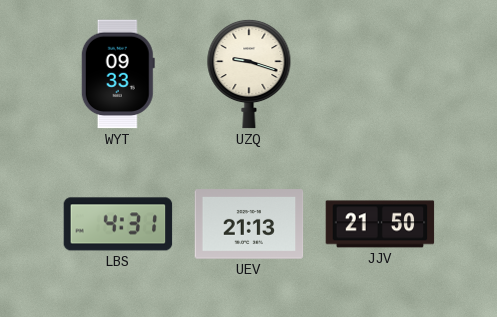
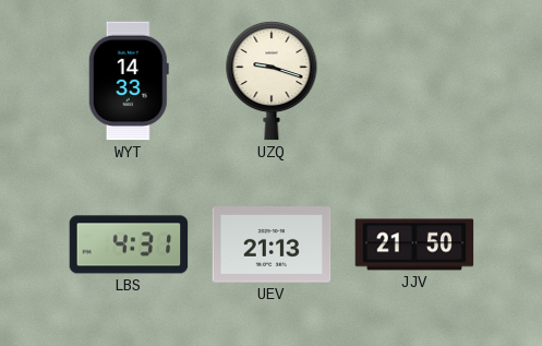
WYT: 09:33 -> 14:33 (129, 81)
